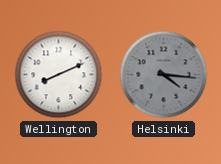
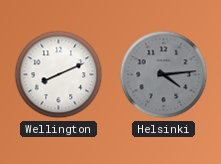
Helsinki: 4:16 -> 4:14 (164, 75)
